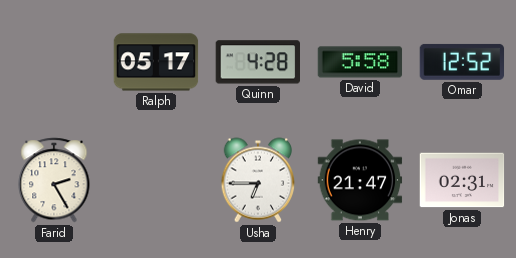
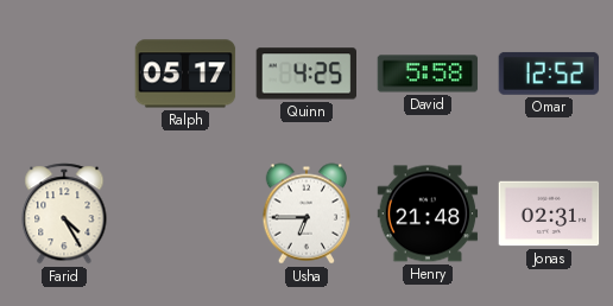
Quinn: 4:28 -> 4:25 (305, 74)
Farid: 2:25 -> 4:25 (64, 213)
Henry: 21:47 -> 21:48 (428, 213)
